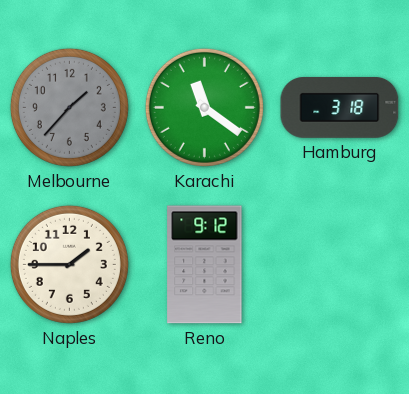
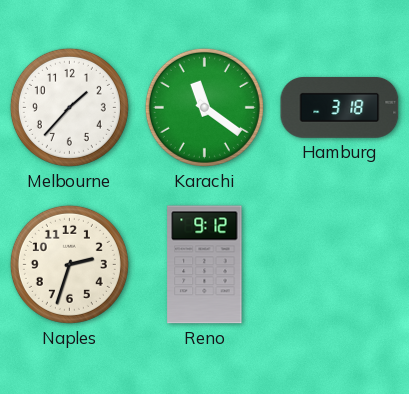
Melbourne dial: grey -> white (69, 107)
Naples: 1:45 -> 2:33 (69, 264)
